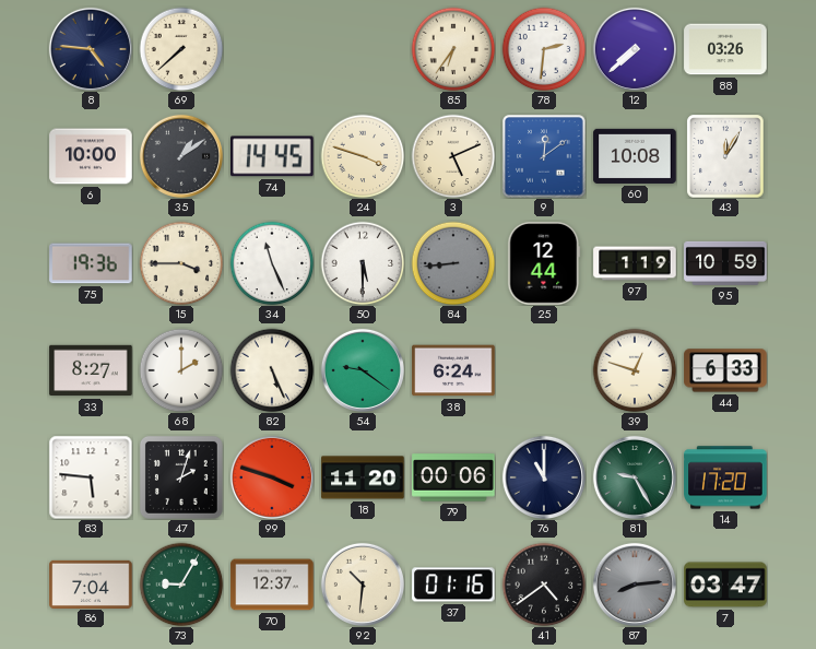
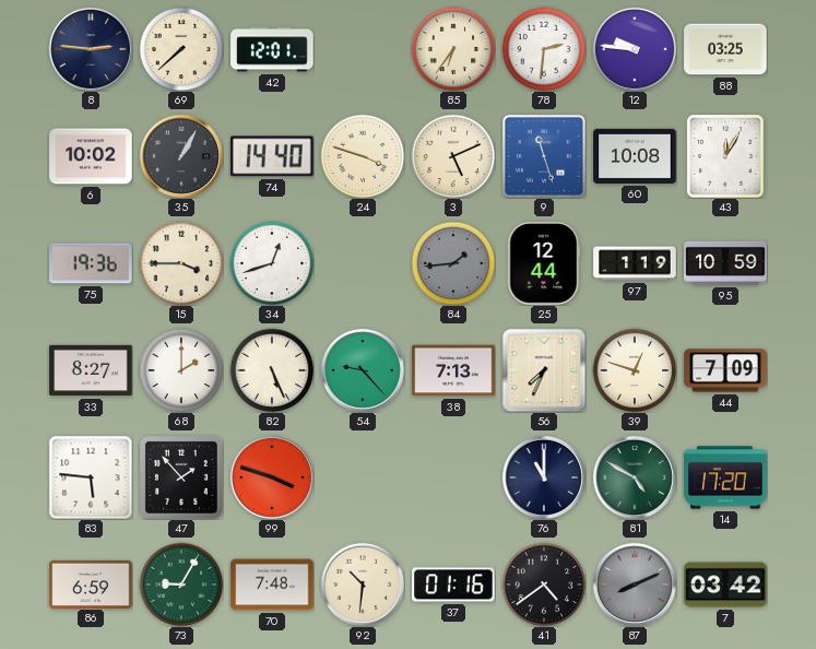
8: 4:46 -> 2:46 (91, 49)
42: none -> 12:01 (272, 49)
12: 7:38 -> 9:46 (635, 49)
88: 03:26 -> 03:25 (725, 49)
6: 10:00 -> 10:02 (91, 156)
35: 1:09 -> 1:05 (181, 156)
74: 14:45 -> 14:40 (273, 156)
9: 12:09 -> 11:27 (544, 156)
34: 11:26 -> 12:42 (272, 263)
50: 5:30 -> none (363, 263)
84: 8:44 -> 1:44 (453, 263)
54: 9:21 -> 9:23 (363, 370)
38: 6:24 -> 7:13 (453, 370)
56: none -> 7:34 (544, 370)
44: 6:33 -> 7:09 (725, 370)
47: 2:03 -> 1:53 (181, 477)
18: 11:20 -> none (363, 477)
79: 00:06 -> none (453, 477)
81: 9:25 -> 4:50 (635, 477)
86: 7:04 -> 6:59 (91, 583)
70: 12:37 -> 7:48 (272, 585)
87: 8:14 -> 8:11 (635, 585)
7: 03:47 -> 03:42 (725, 585)
